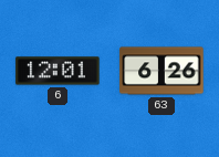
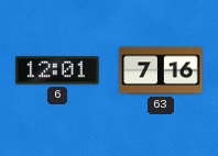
63: 6:26 -> 7:16 (161, 70)
